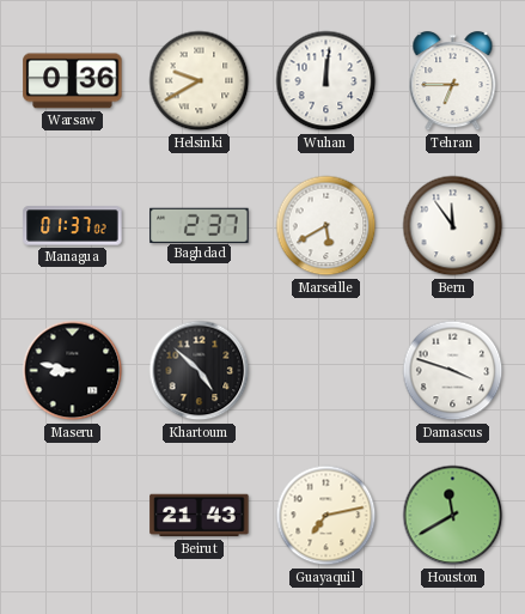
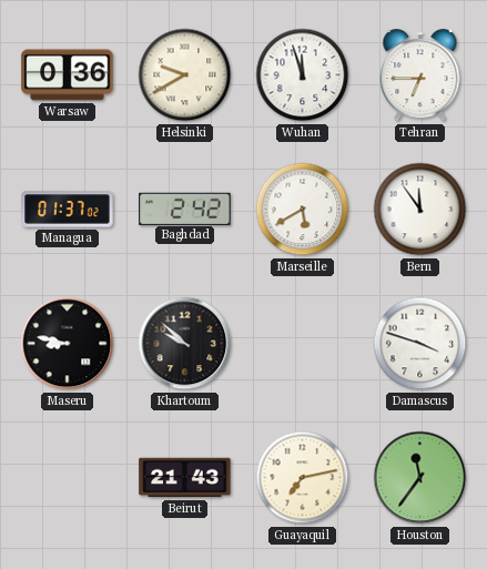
Wuhan: 12:01 -> 11:57 (303, 75)
Baghdad: 2:37 -> 2:42 (185, 209)
Khartoum: 4:52 -> 9:52 (185, 344)
Houston: 11:40 -> 11:36 (420, 478)
